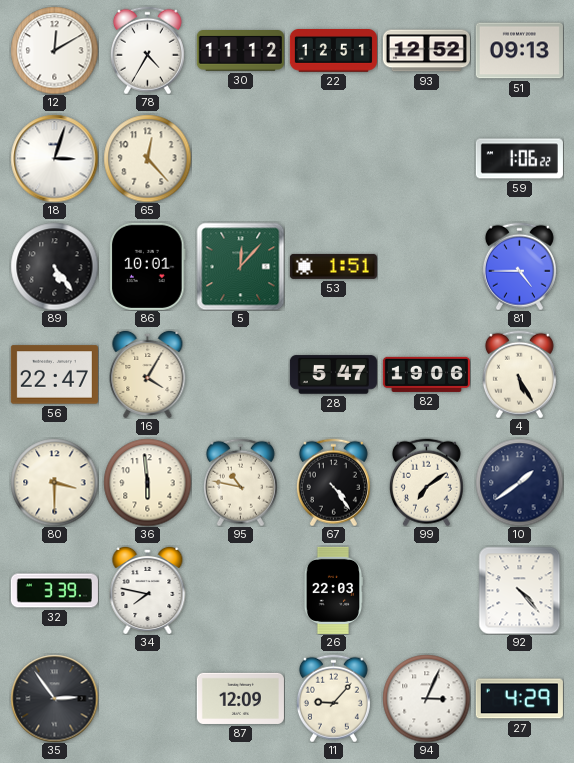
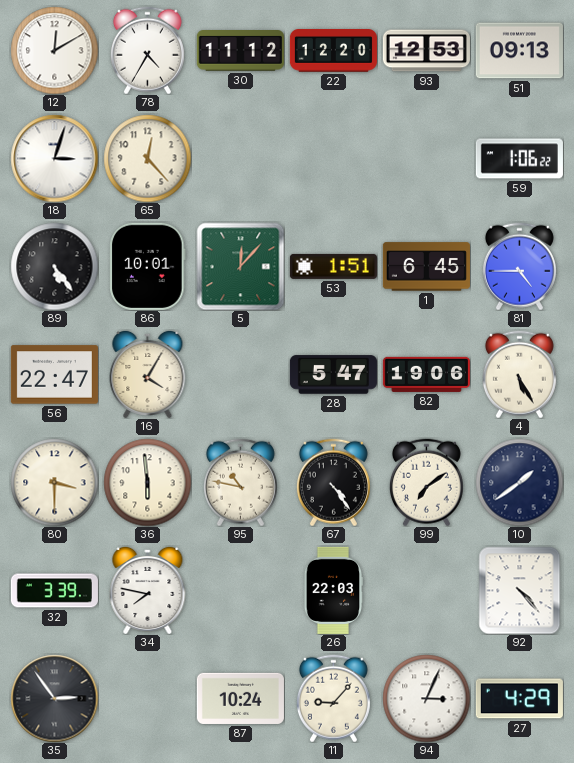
22: 12:51 -> 12:20 (333, 51)
93: 12:52 -> 12:53 (426, 51)
1: none -> 6:45 (426, 267)
87: 12:09 -> 10:24 (240, 698)
